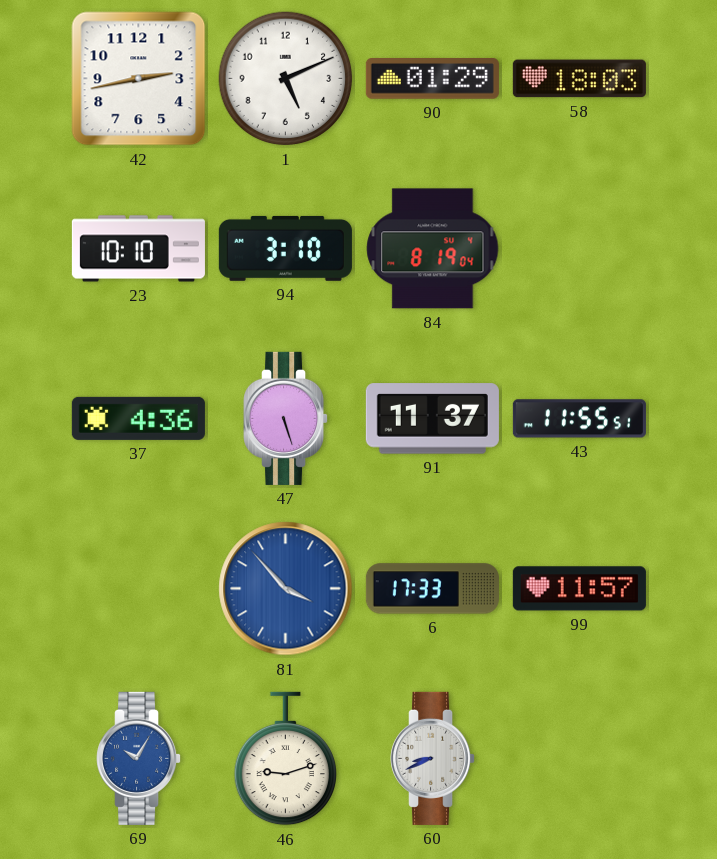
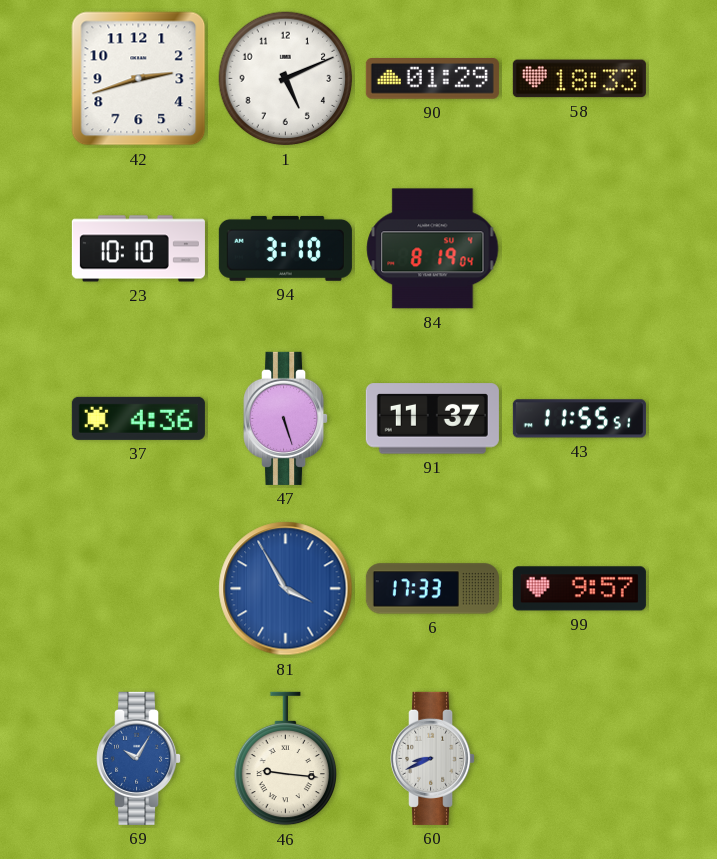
42: 2:43 -> 2:42 (139, 79)
58: 18:03 -> 18:33 (579, 79)
81: 3:53 -> 3:55 (286, 589)
99: 11:57 -> 9:57 (579, 589)
46: 9:12 -> 9:16 (285, 759)
